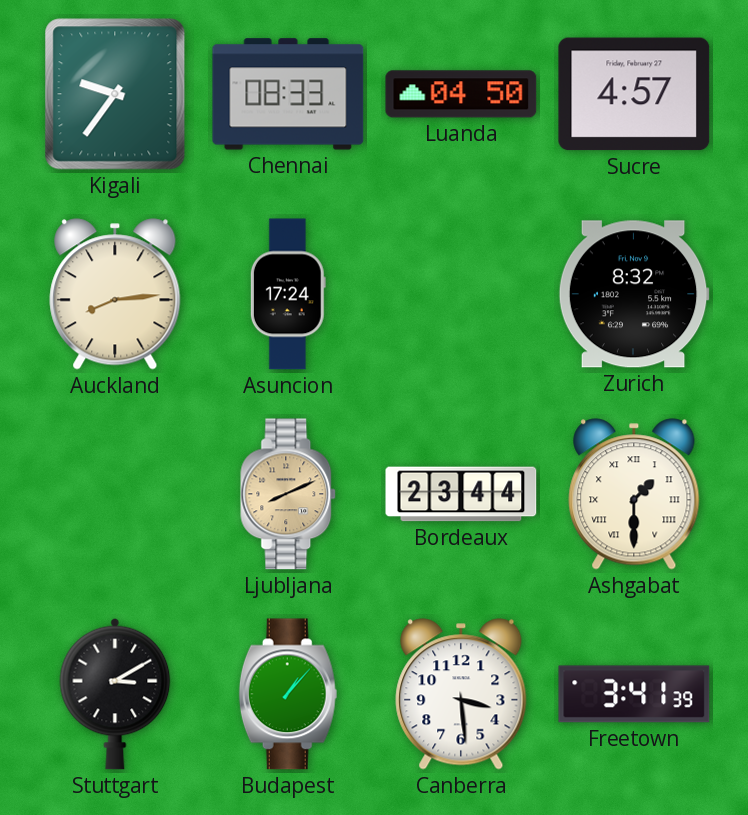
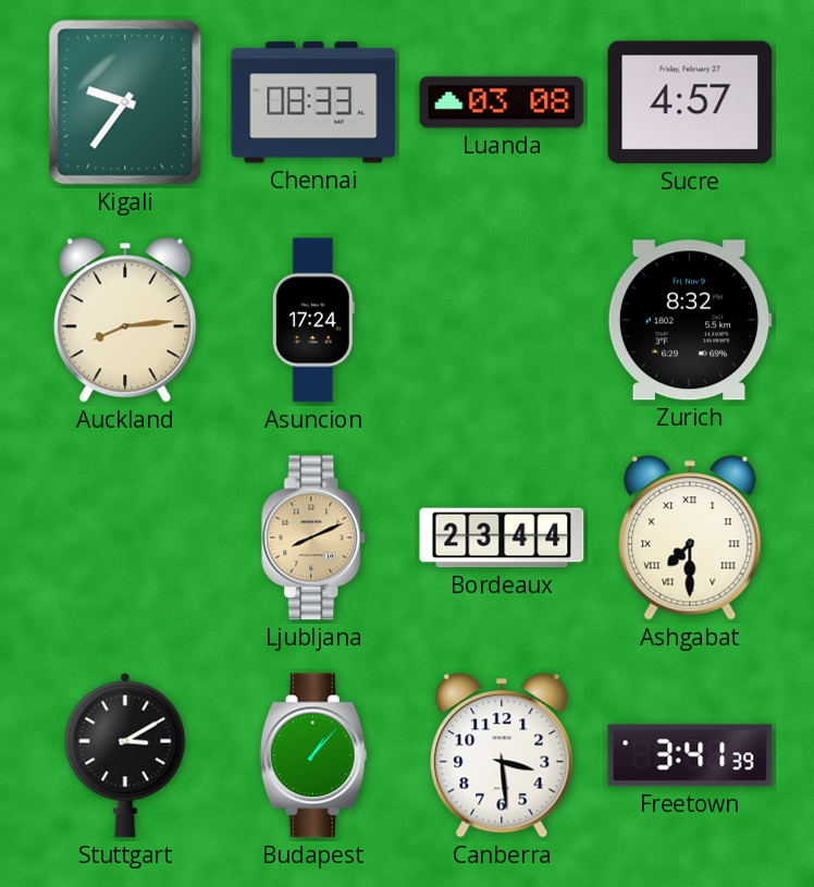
Luanda: 04:50 -> 03:08 (502, 102)
Ashgabat: 1:30 -> 7:30 (690, 538)
